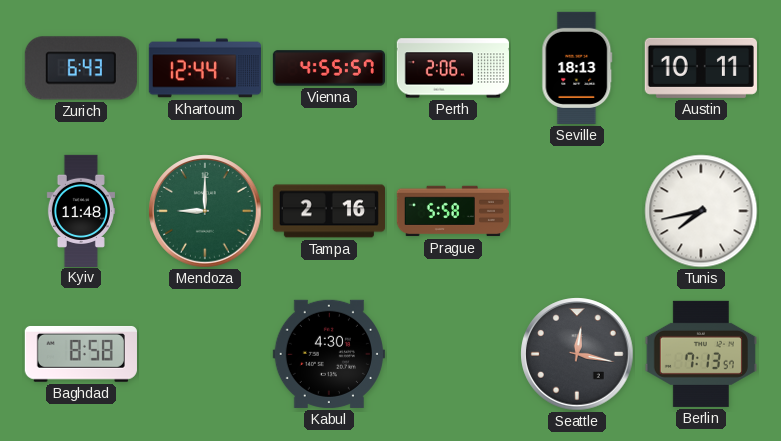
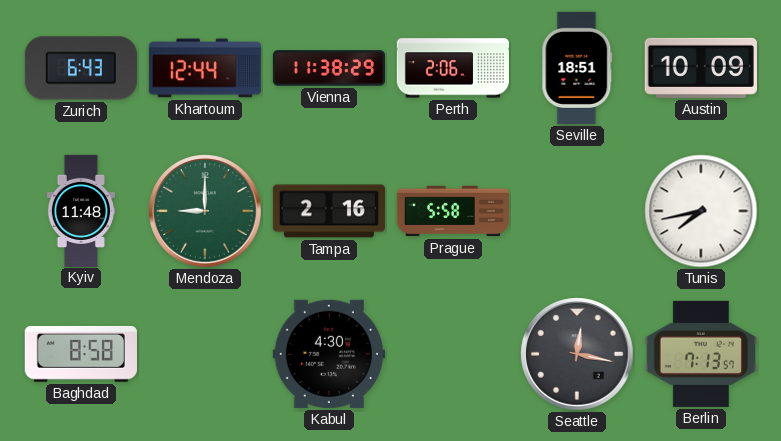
Vienna: 4:55 -> 11:38 (328, 68)
Seville: 18:13 -> 18:51 (577, 68)
Austin: 10:11 -> 10:09 (701, 68)
